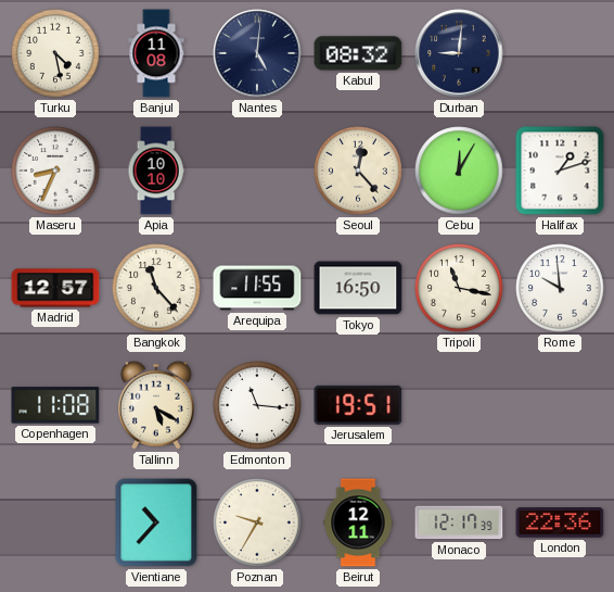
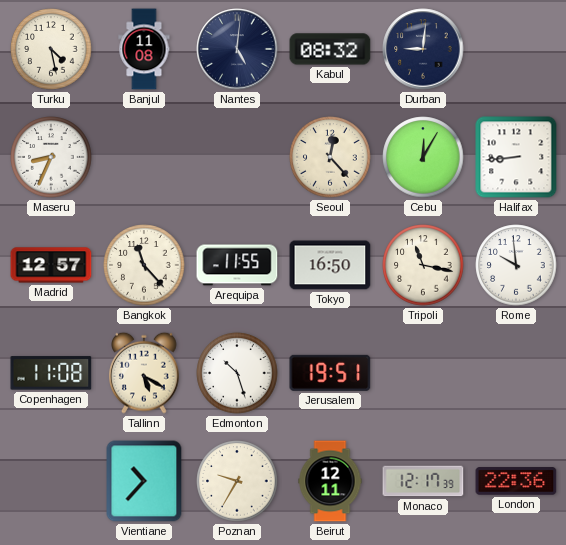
Apia: 10:10 -> none (156, 171)
Halifax: 1:12 -> 8:44 (516, 157)
Edmonton: 11:16 -> 10:27 (237, 373)
